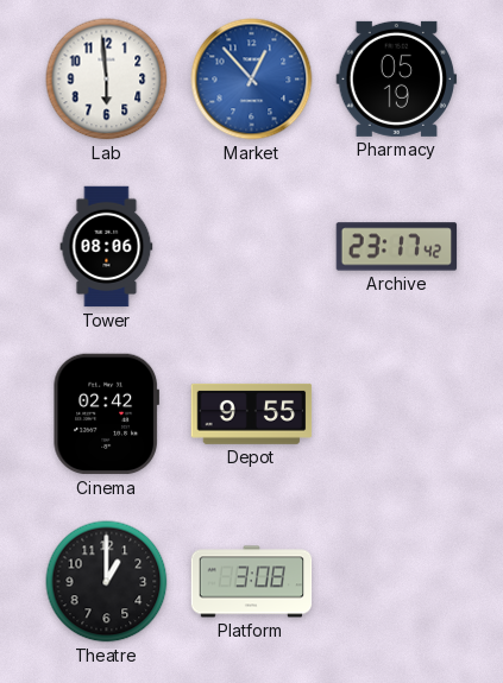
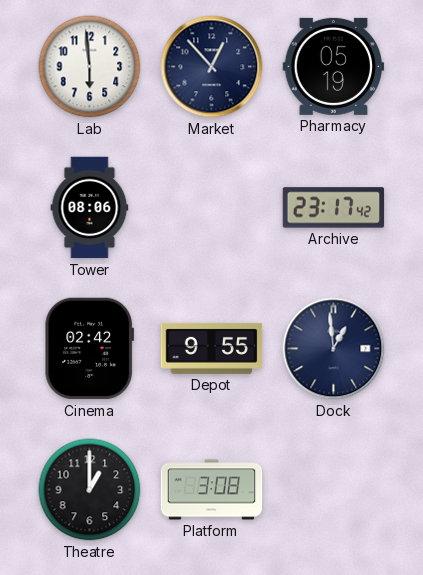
Market dial: blue -> navy (212, 67)
Dock: none -> 12:59 (334, 349)
